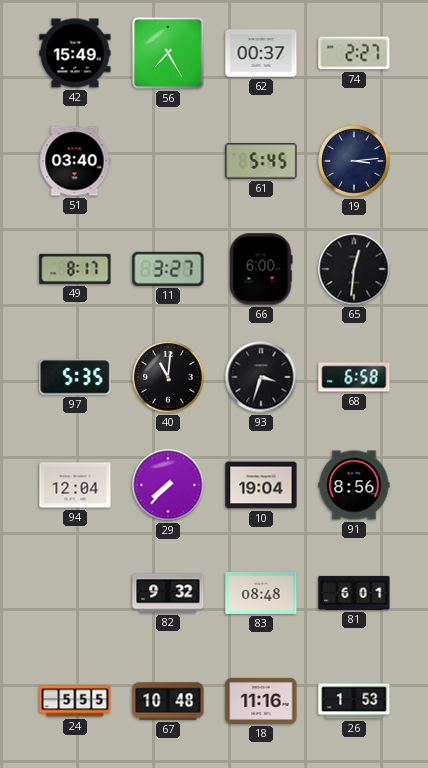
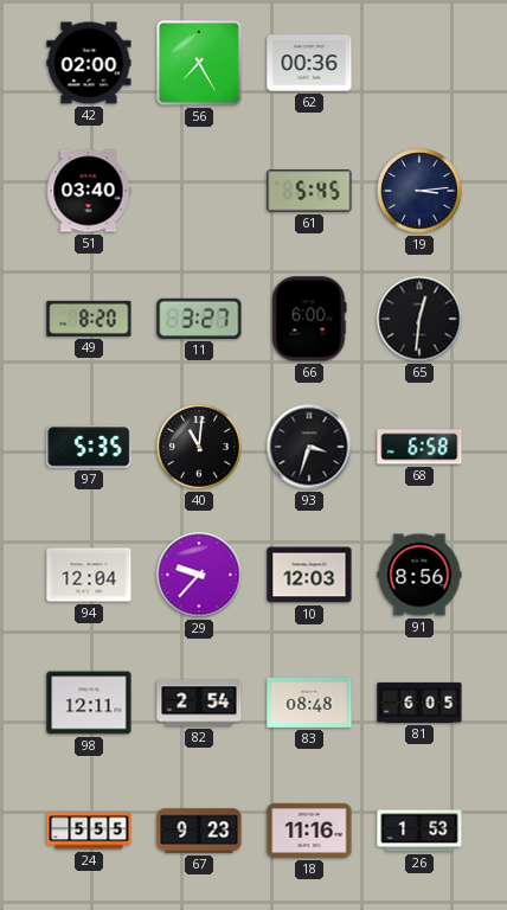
42: 15:49 -> 02:00 (89, 63)
62: 00:37 -> 00:36 (309, 63)
74: 2:27 -> none (354, 53)
49: 8:17 -> 8:20 (89, 319)
29: 7:37 -> 9:37 (199, 575)
10: 19:04 -> 12:03 (309, 575)
98: none -> 12:11 (89, 703)
82: 9:32 -> 2:54 (199, 703)
81: 6:01 -> 6:05 (419, 703)
67: 10:48 -> 9:23 (199, 831)
